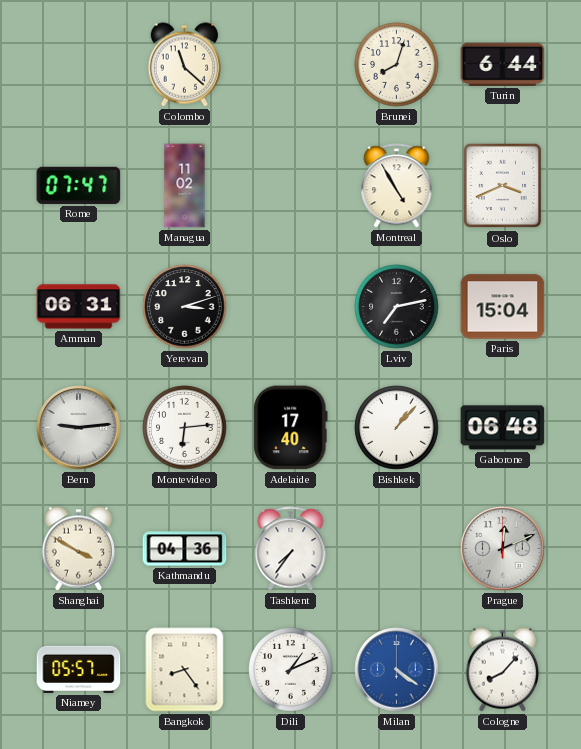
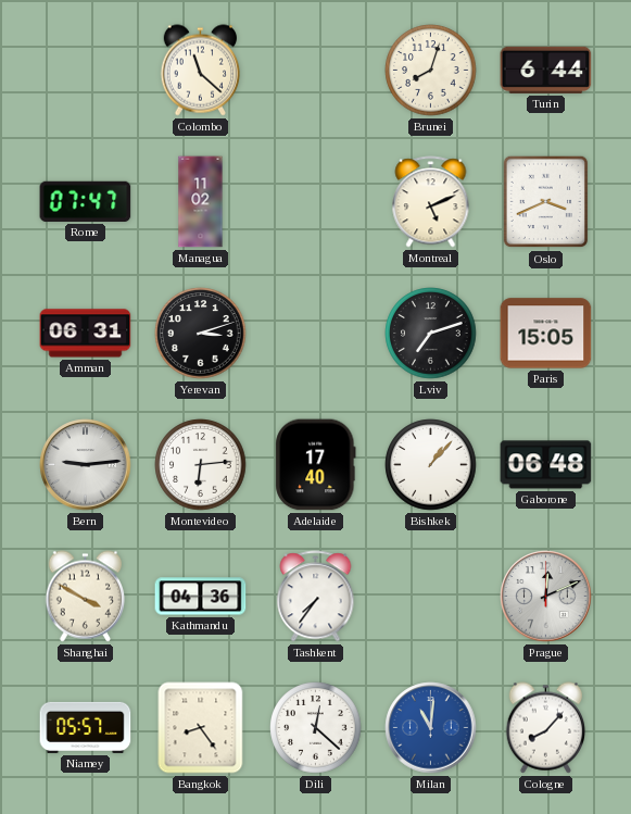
Montreal: 4:55 -> 5:11 (431, 202)
Lviv: 7:13 -> 7:12 (431, 334)
Paris: 15:04 -> 15:05 (546, 334)
Dili: 1:11 -> 12:22 (316, 728)
Milan: 4:21 -> 11:01 (431, 728)
